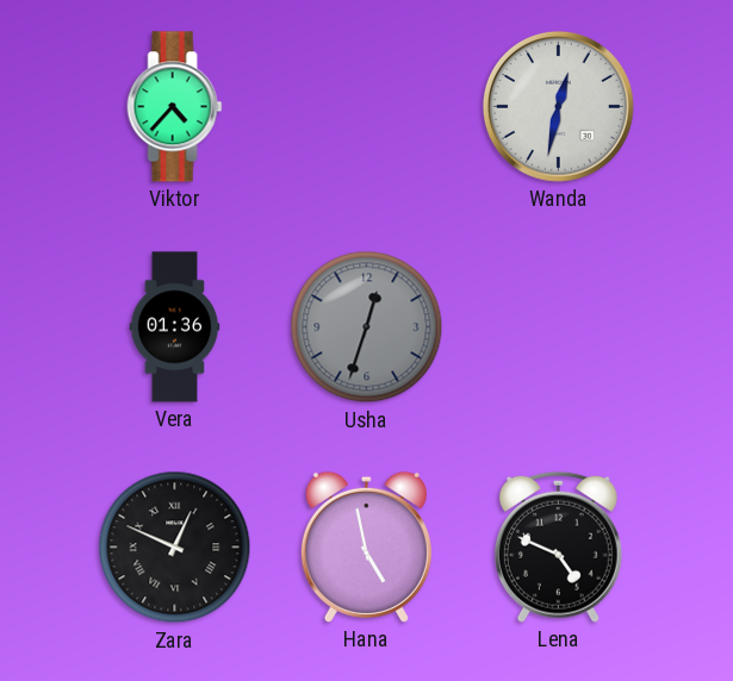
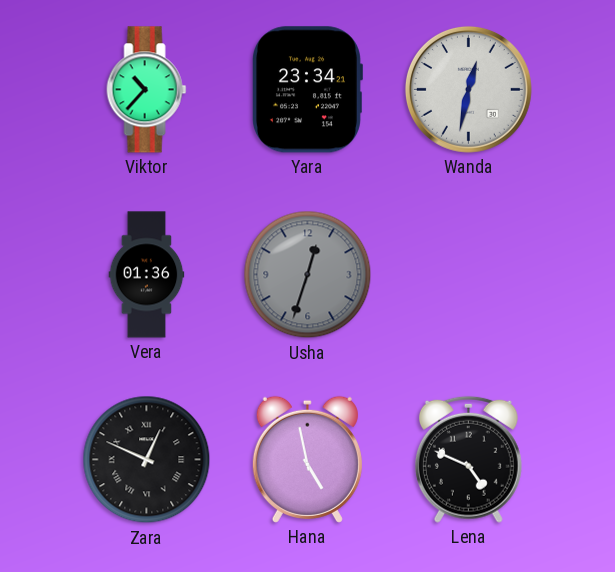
Viktor: 4:37 -> 10:37 (147, 90)
Yara: none -> 23:34 (307, 90)
